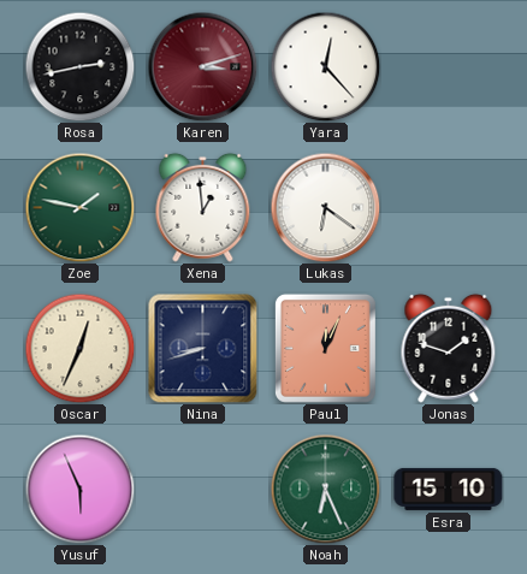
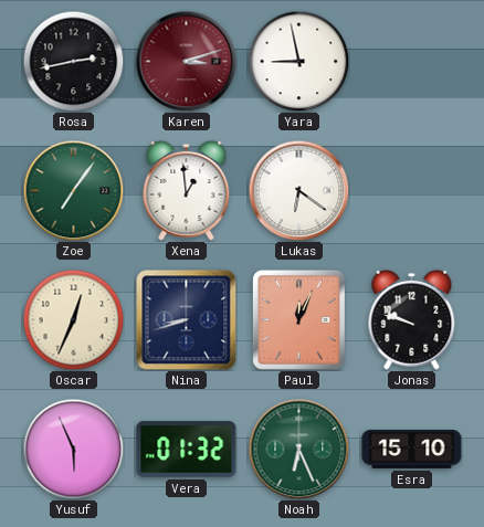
Yara: 12:23 -> 8:58 (298, 61)
Zoe: 1:47 -> 7:06 (73, 190)
Jonas: 1:48 -> 9:48 (412, 319)
Vera: none -> 01:32 (187, 450)
